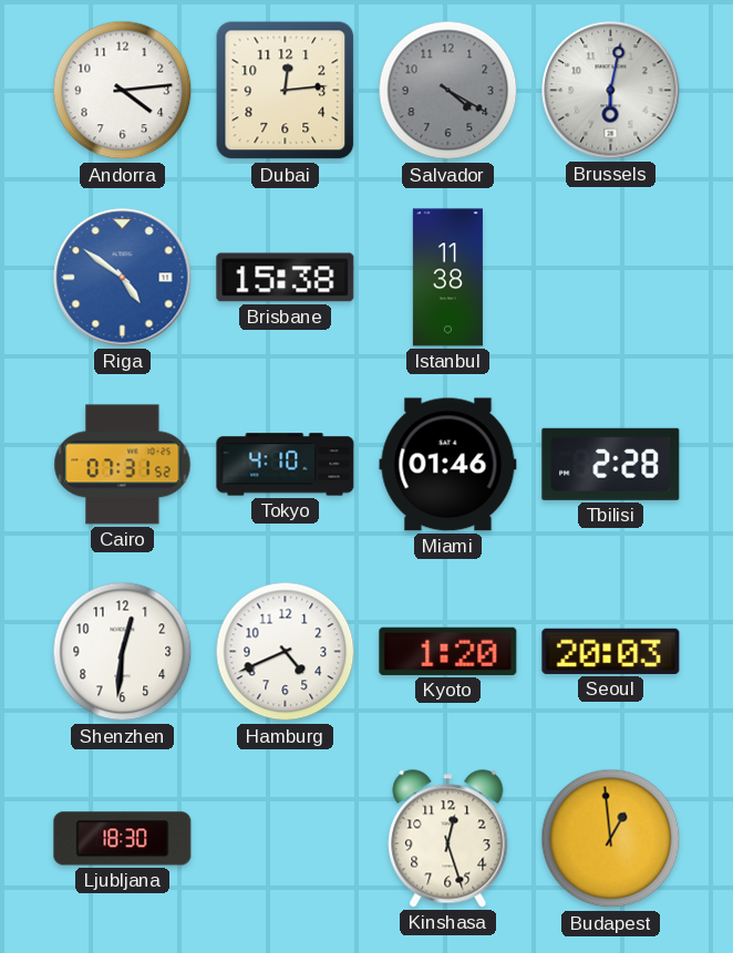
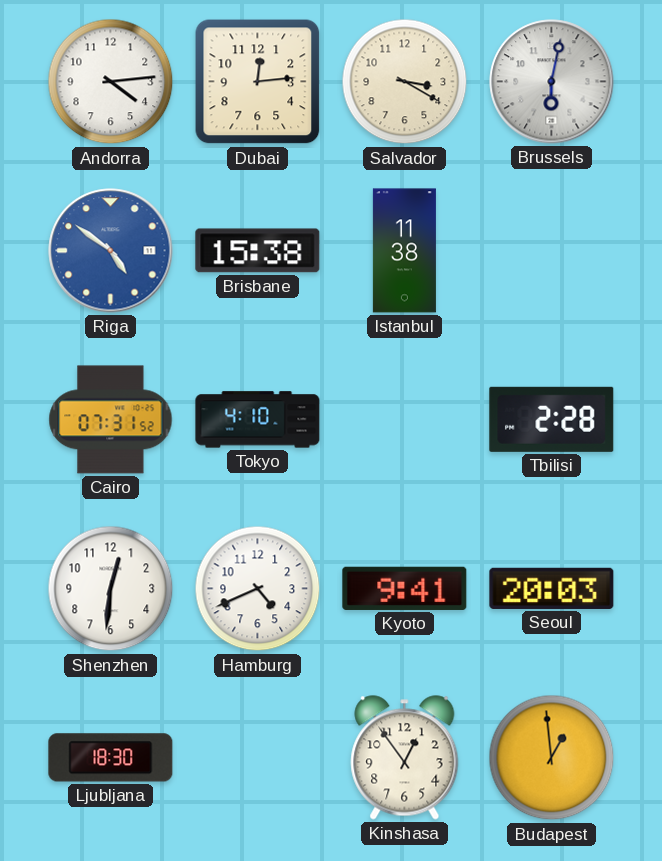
Salvador: 4:20 -> 3:20 (405, 82)
Salvador dial: grey -> cream (405, 82)
Miami: 01:46 -> none (448, 465)
Kyoto: 1:20 -> 9:41 (405, 588)
Kinshasa: 12:27 -> 12:54 (405, 758)
